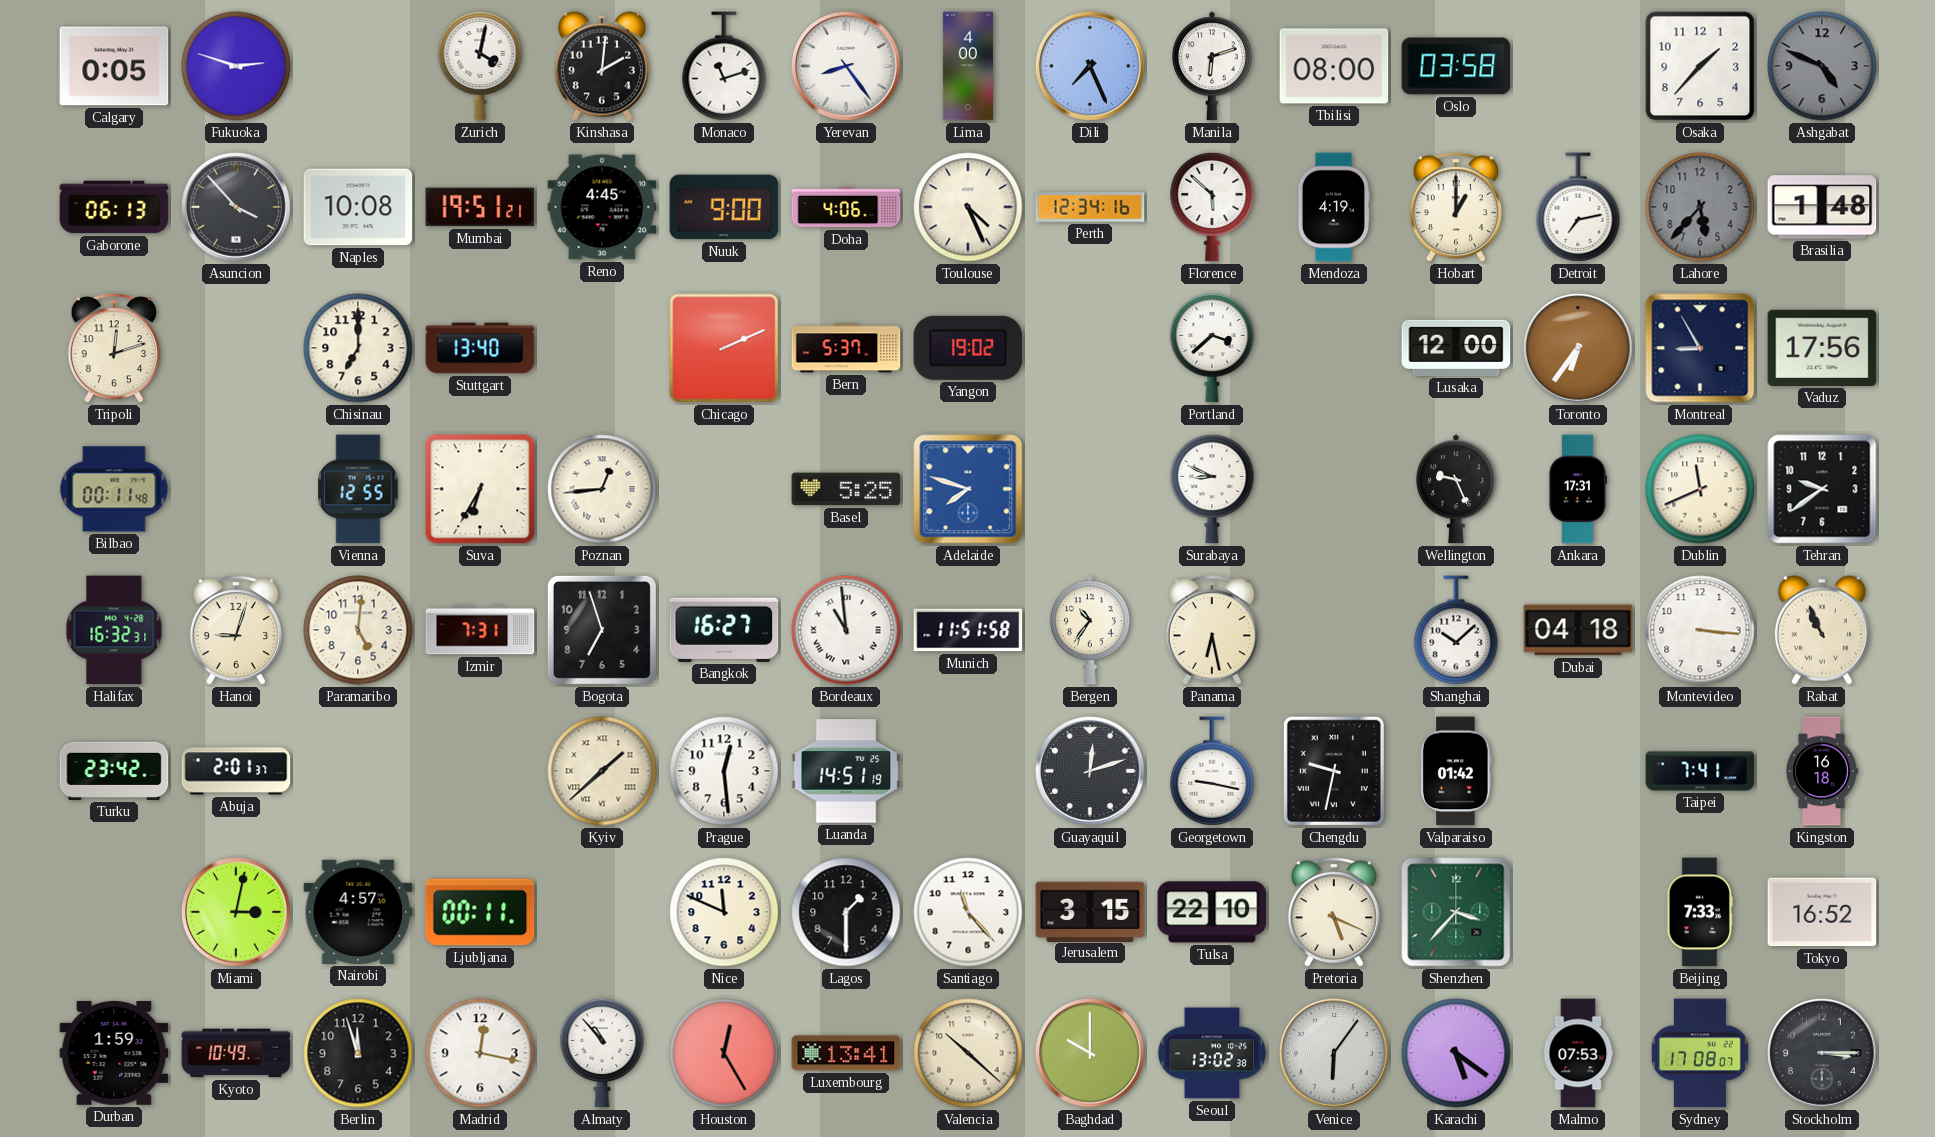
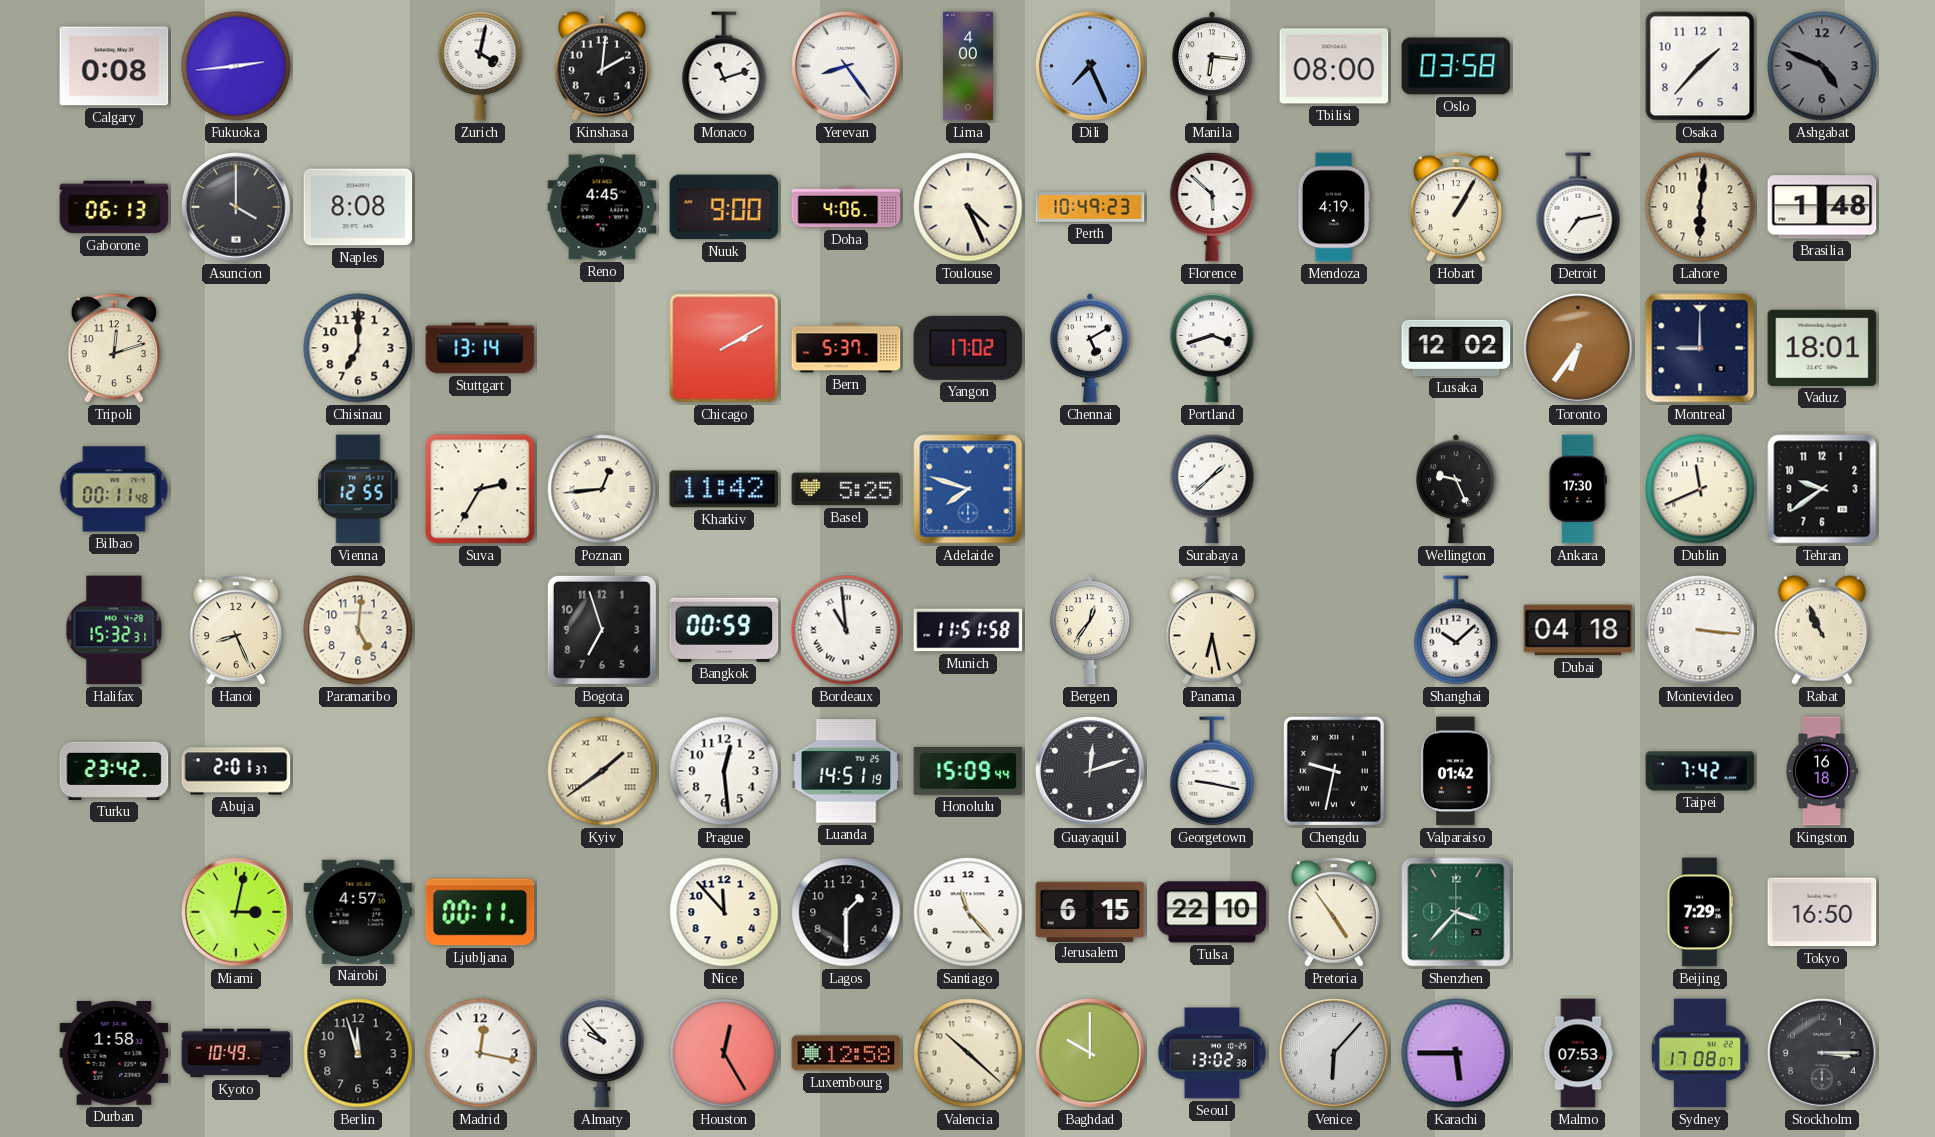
Calgary: 0:05 -> 0:08 (114, 66)
Fukuoka: 2:48 -> 2:44 (236, 66)
Manila: 6:12 -> 6:16 (1212, 66)
Asuncion: 3:53 -> 4:00 (236, 207)
Naples: 10:08 -> 8:08 (358, 207)
Mumbai: 19:51 -> none (480, 207)
Perth: 12:34 -> 10:49 (1090, 208)
Hobart: 1:00 -> 1:05 (1456, 207)
Lahore: 5:37 -> 6:01 (1700, 207)
Lahore dial: grey -> cream (1700, 207)
Stuttgart: 13:40 -> 13:14 (480, 348)
Chicago: 2:11 -> 2:10 (724, 348)
Yangon: 19:02 -> 17:02 (968, 348)
Chennai: none -> 5:10 (1090, 348)
Portland: 3:38 -> 3:42 (1212, 348)
Lusaka: 12:00 -> 12:02 (1456, 348)
Montreal: 8:55 -> 9:00 (1700, 348)
Vaduz: 17:56 -> 18:01 (1822, 348)
Suva: 6:35 -> 2:35 (480, 489)
Kharkiv: none -> 11:42 (724, 489)
Surabaya: 8:49 -> 1:38 (1212, 489)
Ankara: 17:31 -> 17:30 (1577, 489)
Halifax: 16:32 -> 15:32 (114, 630)
Hanoi: 9:03 -> 8:26 (236, 630)
Izmir: 7:31 -> none (480, 630)
Bangkok: 16:27 -> 00:59 (724, 630)
Bergen: 10:36 -> 12:36 (1090, 630)
Kyiv: 1:38 -> 1:39 (602, 771)
Honolulu: none -> 15:09 (968, 771)
Taipei: 7:41 -> 7:42 (1700, 771)
Nice: 11:49 -> 11:53 (724, 912)
Jerusalem: 3:15 -> 6:15 (1090, 911)
Pretoria: 5:19 -> 4:54 (1334, 912)
Beijing: 7:33 -> 7:29 (1699, 912)
Tokyo: 16:52 -> 16:50 (1822, 912)
Durban: 1:59 -> 1:58 (114, 1053)
Almaty: 10:53 -> 9:53 (602, 1053)
Luxembourg: 13:41 -> 12:58 (846, 1053)
Venice: 6:06 -> 6:07 (1334, 1053)
Karachi: 5:21 -> 5:45 (1456, 1053)
